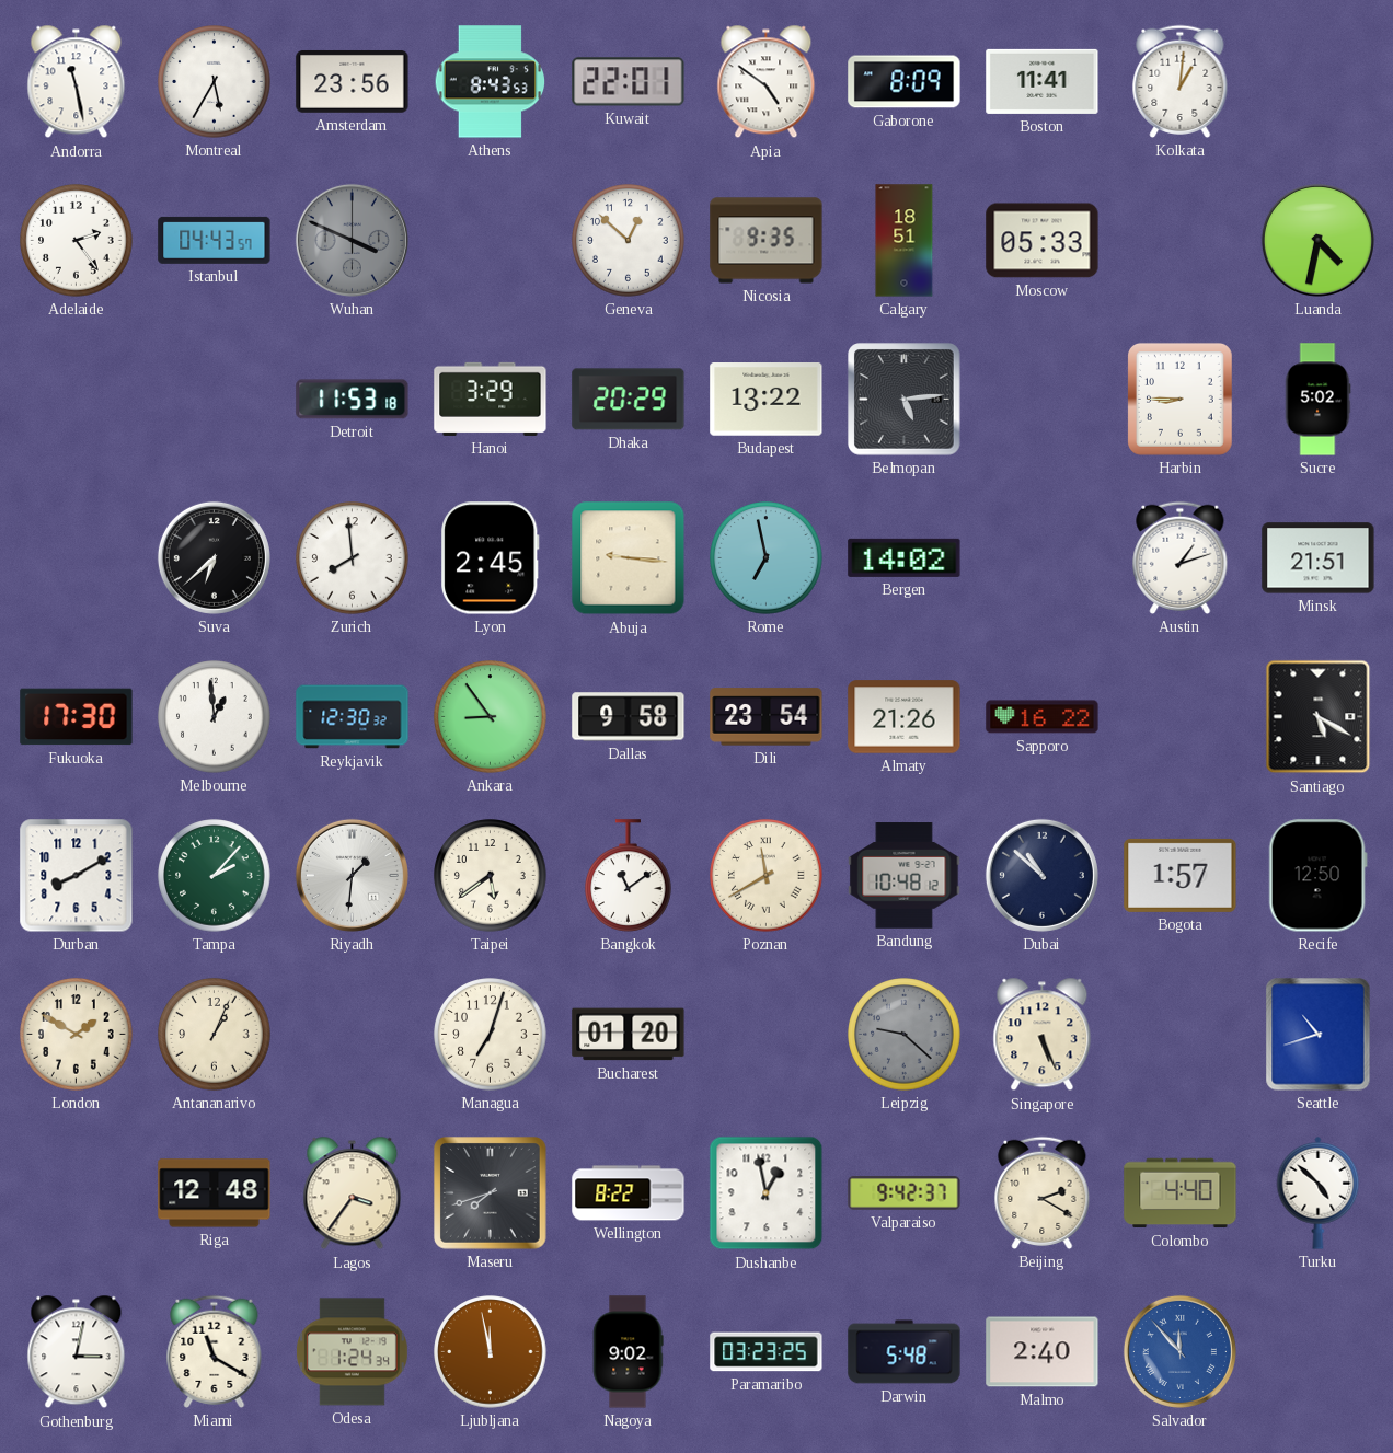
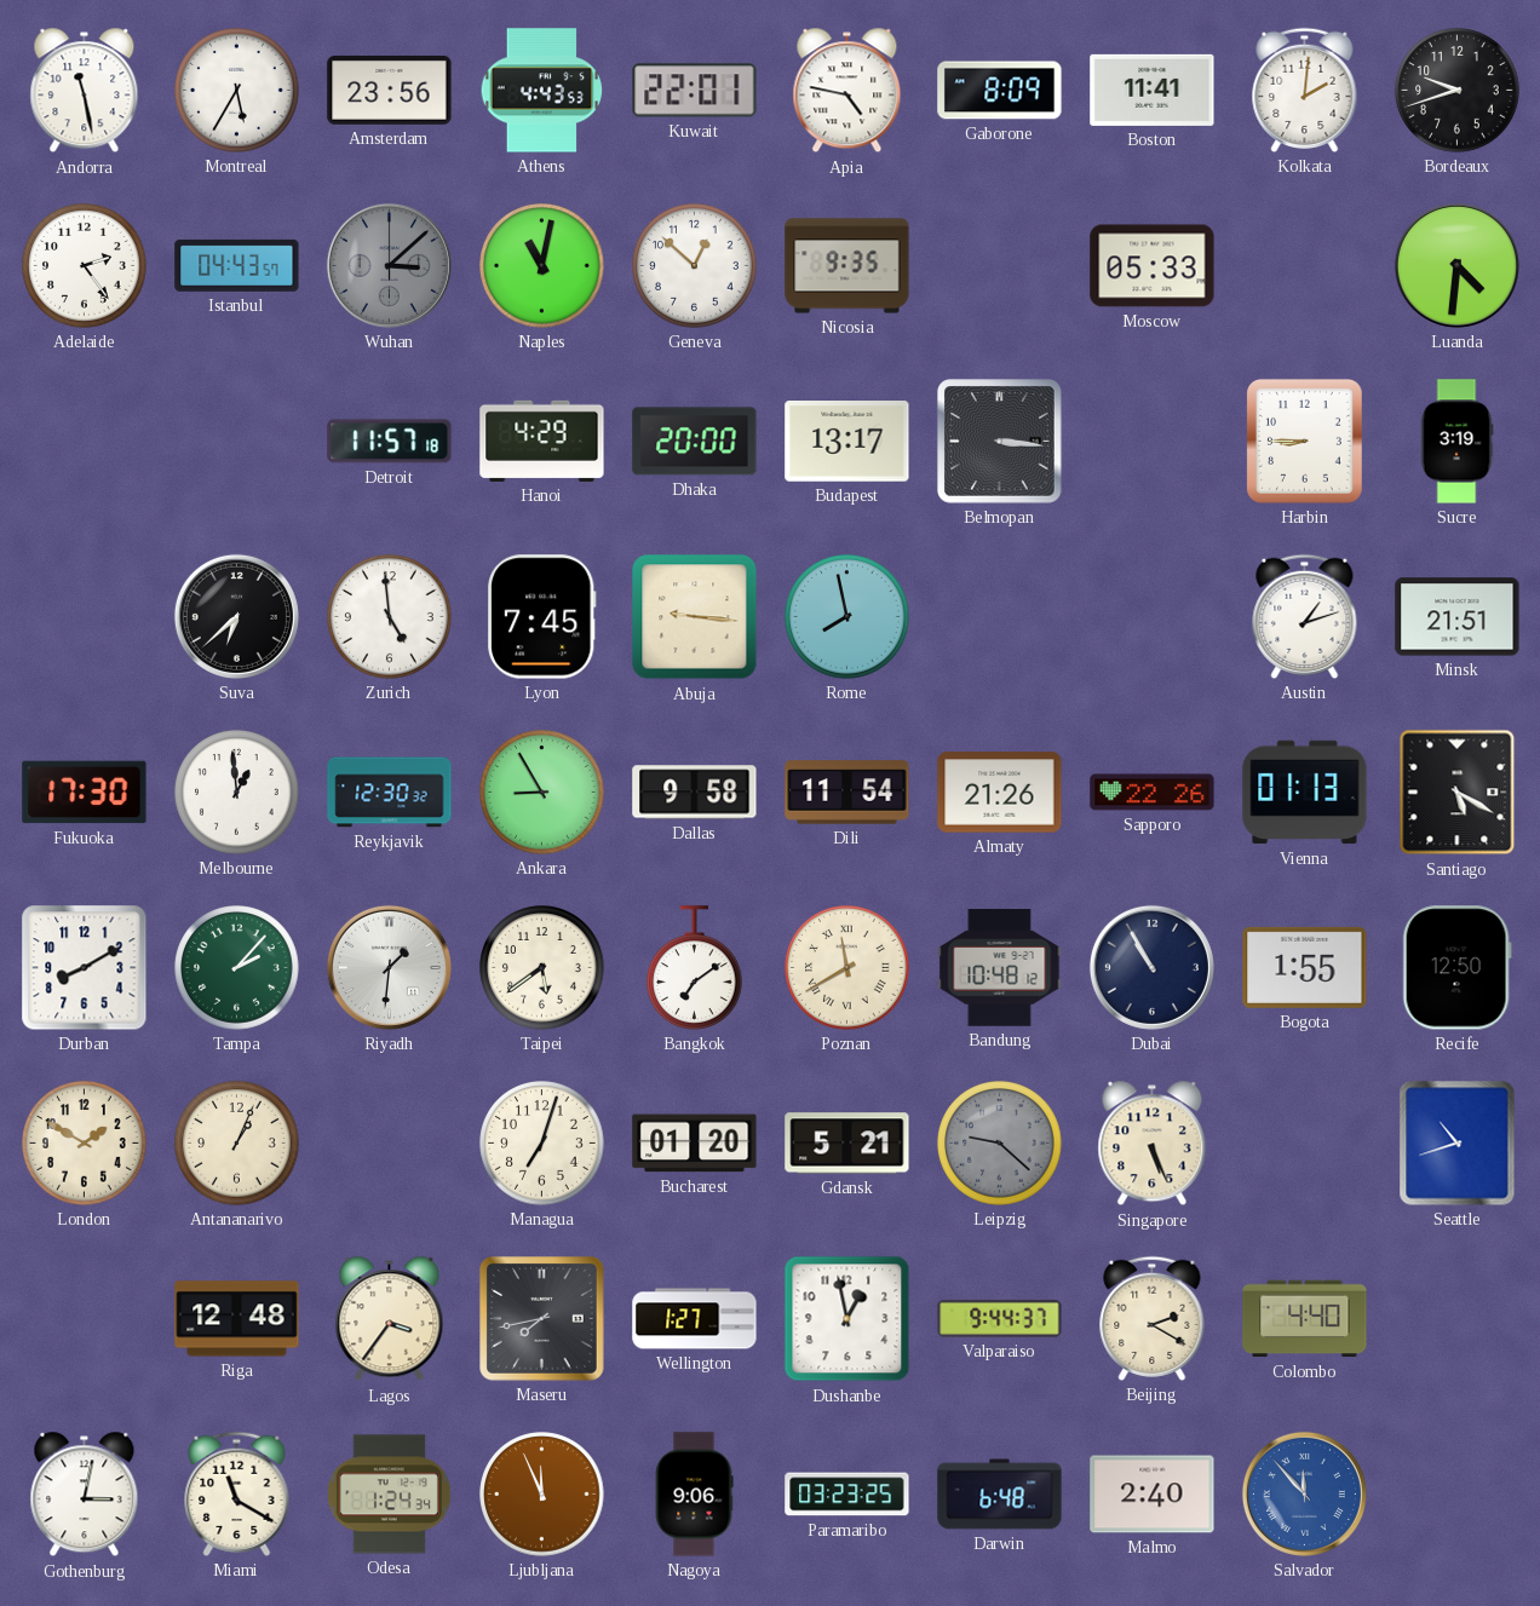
Athens: 8:43 -> 4:43 (542, 91)
Apia: 4:51 -> 4:47 (847, 91)
Kolkata: 1:01 -> 2:01 (1305, 90)
Bordeaux: none -> 9:42 (1458, 91)
Wuhan: 3:49 -> 3:08 (389, 265)
Naples: none -> 11:02 (542, 266)
Calgary: 18:51 -> none (905, 241)
Luanda: 4:32 -> 4:31 (1456, 265)
Detroit: 11:53 -> 11:57 (390, 442)
Hanoi: 3:29 -> 4:29 (542, 441)
Dhaka: 20:29 -> 20:00 (695, 442)
Budapest: 13:22 -> 13:17 (847, 442)
Belmopan: 5:14 -> 3:16 (1000, 442)
Sucre: 5:02 -> 3:19 (1456, 442)
Zurich: 7:59 -> 4:59 (390, 617)
Lyon: 2:45 -> 7:45 (542, 617)
Rome: 6:58 -> 7:58 (847, 617)
Bergen: 14:02 -> none (905, 557)
Ankara: 8:54 -> 8:55 (542, 793)
Dili: 23:54 -> 11:54 (847, 793)
Sapporo: 16:22 -> 22:26 (1153, 793)
Vienna: none -> 01:13 (1305, 793)
Bangkok: 11:09 -> 7:09 (695, 968)
Dubai: 10:52 -> 10:55 (1151, 967)
Bogota: 1:57 -> 1:55 (1305, 967)
Gdansk: none -> 5:21 (847, 1144)
Maseru: 7:42 -> 7:43 (542, 1319)
Wellington: 8:22 -> 1:27 (695, 1319)
Valparaiso: 9:42 -> 9:44 (1000, 1319)
Turku: 4:52 -> none (1319, 1193)
Ljubljana: 11:58 -> 11:56 (542, 1495)
Nagoya: 9:02 -> 9:06 (694, 1495)
Darwin: 5:48 -> 6:48 (1000, 1495)
